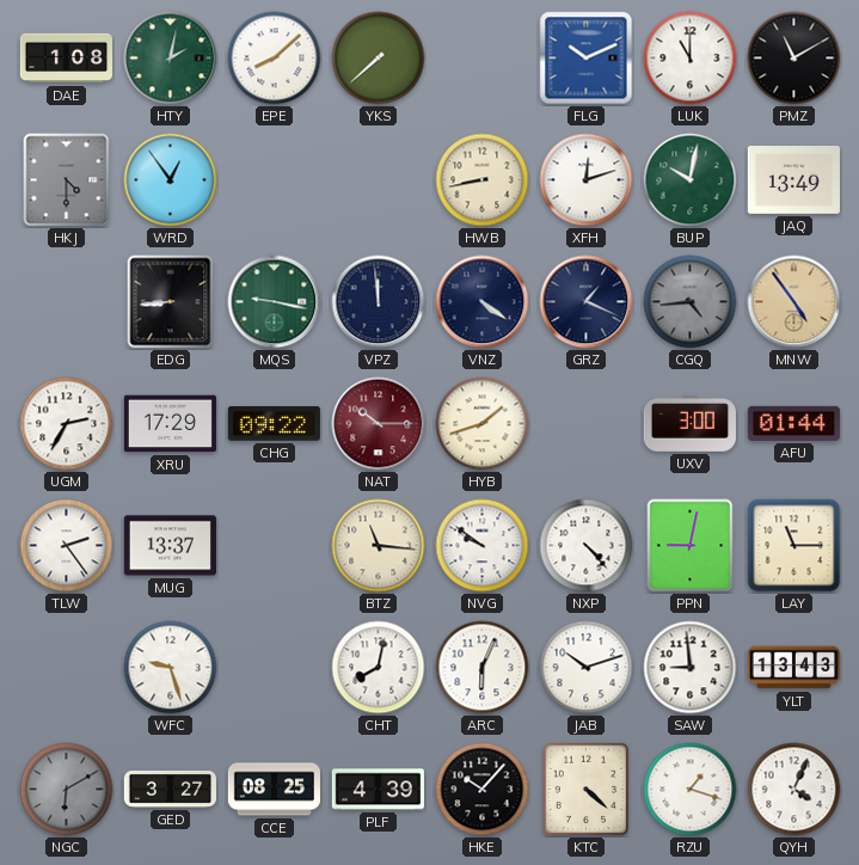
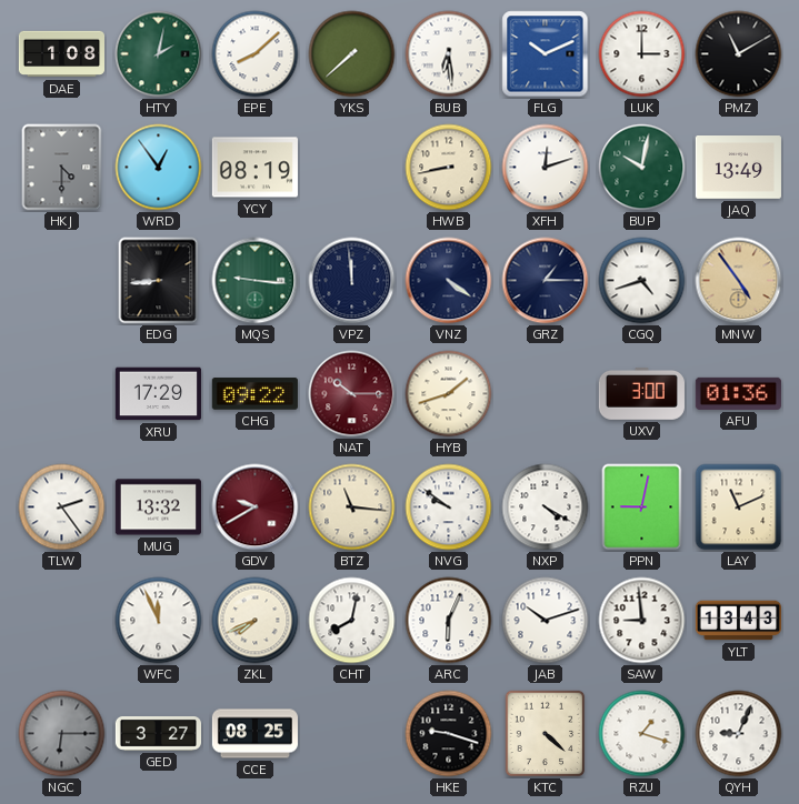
BUB: none -> 6:29 (449, 54)
LUK: 11:00 -> 3:00 (642, 54)
YCY: none -> 08:19 (254, 168)
MQS: 9:17 -> 9:16 (256, 281)
GRZ: 1:19 -> 1:15 (546, 281)
CGQ: 4:44 -> 4:42 (642, 281)
CGQ dial: grey -> white (642, 281)
UGM: 2:35 -> none (67, 424)
AFU: 01:44 -> 01:36 (738, 393)
MUG: 13:37 -> 13:32 (158, 507)
GDV: none -> 9:40 (256, 507)
NXP: 4:23 -> 4:20 (546, 507)
LAY: 11:15 -> 11:11 (739, 507)
WFC: 9:27 -> 11:56 (159, 621)
ZKL: none -> 7:41 (256, 621)
NGC: 6:10 -> 6:15 (62, 734)
PLF: 4:39 -> none (378, 790)
HKE: 10:07 -> 9:18 (449, 734)
QYH: 4:04 -> 9:04 (739, 734)
